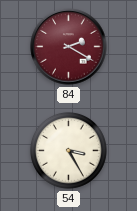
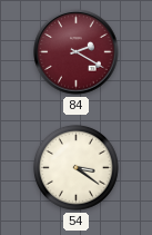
54: 3:25 -> 3:21 (75, 167)
